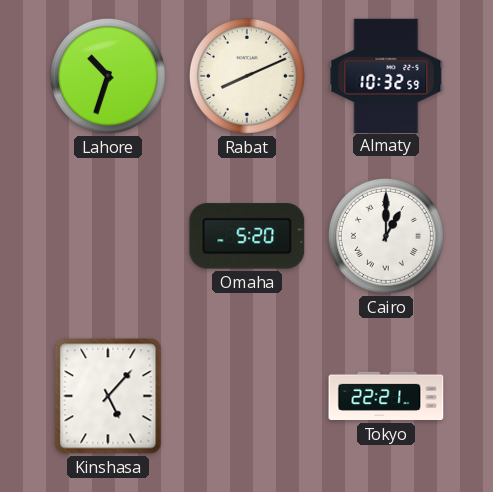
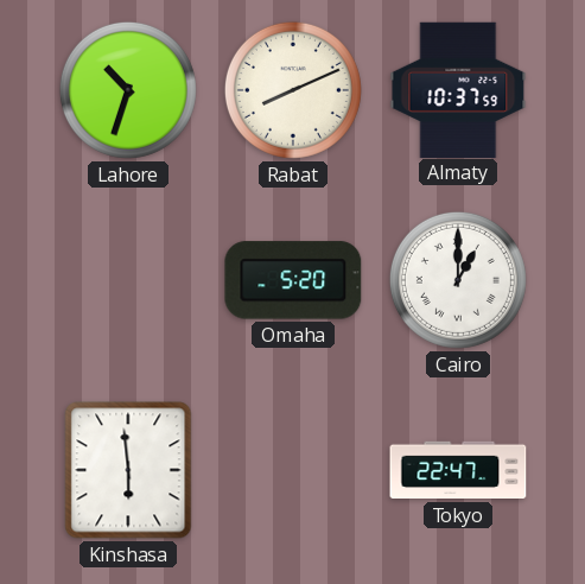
Almaty: 10:32 -> 10:37 (458, 89)
Kinshasa: 5:07 -> 5:59 (128, 470)
Tokyo: 22:21 -> 22:47 (458, 470)
